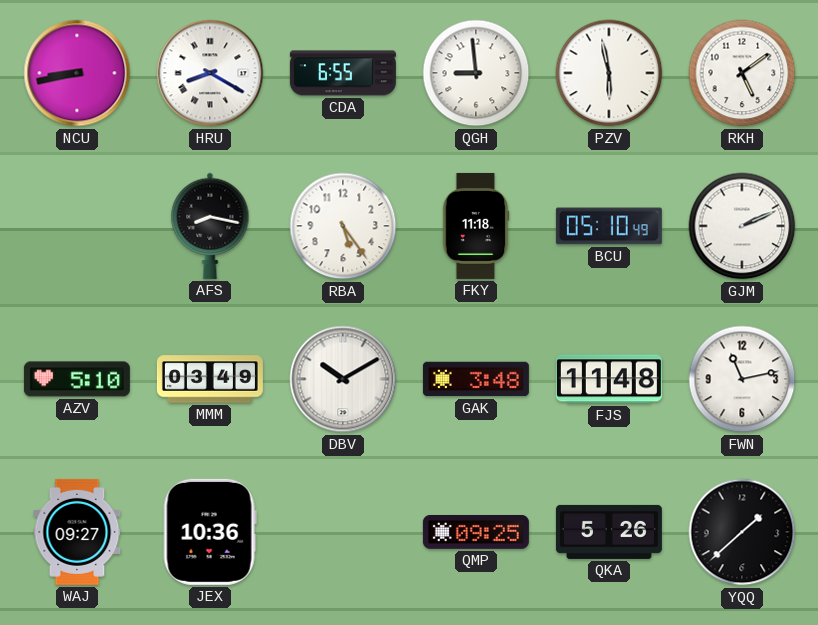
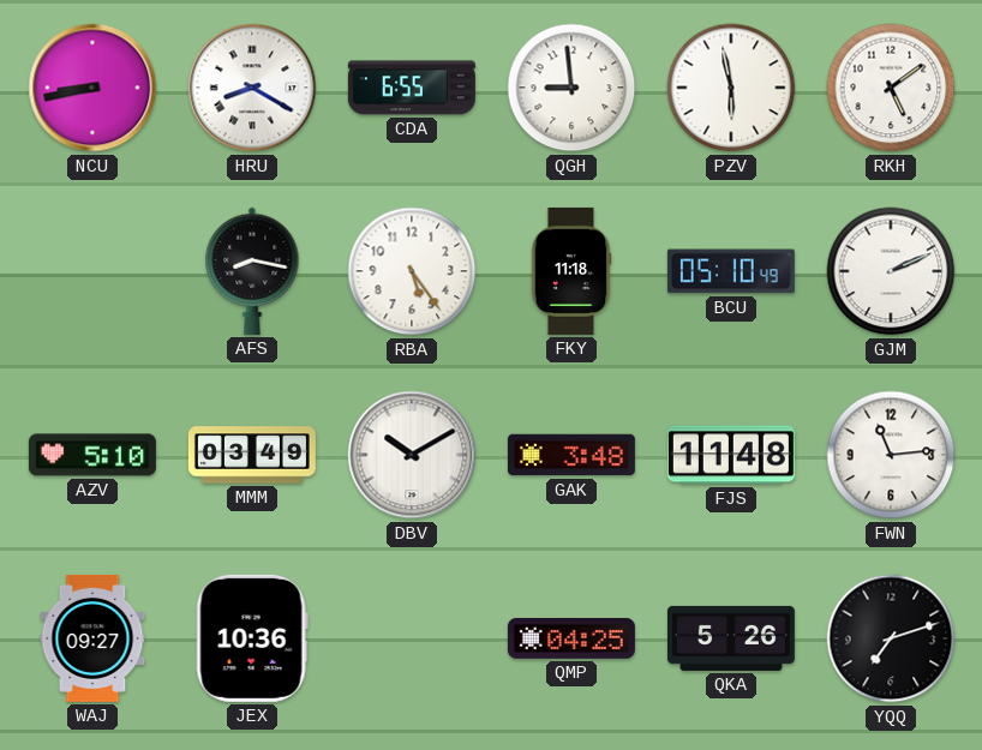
FWN: 11:13 -> 11:14 (891, 455)
QMP: 09:25 -> 04:25 (571, 638)
YQQ: 1:38 -> 7:12 (891, 638)
